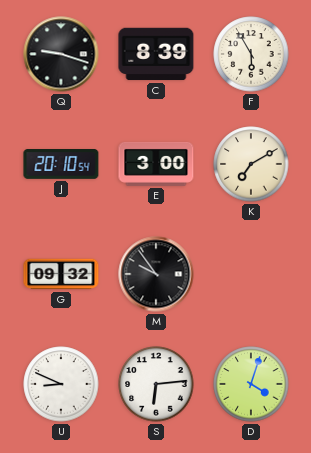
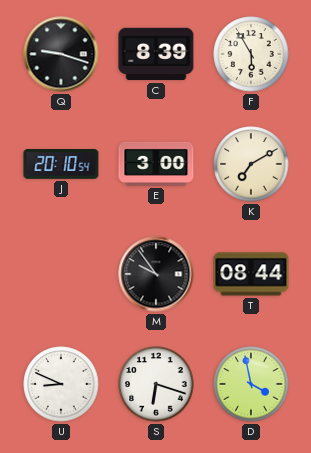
G: 09:32 -> none (61, 274)
T: none -> 08:44 (251, 274)
S: 6:14 -> 6:18 (156, 384)
D: 4:03 -> 3:58 (251, 384)
